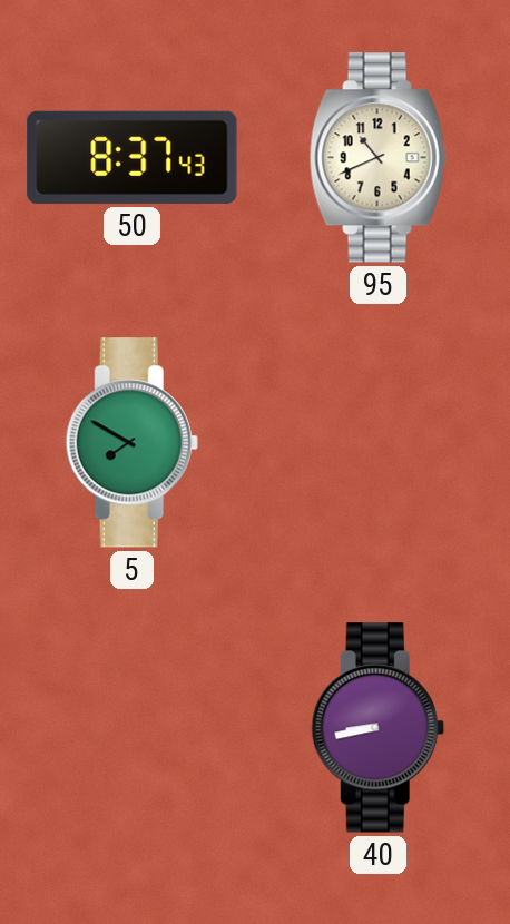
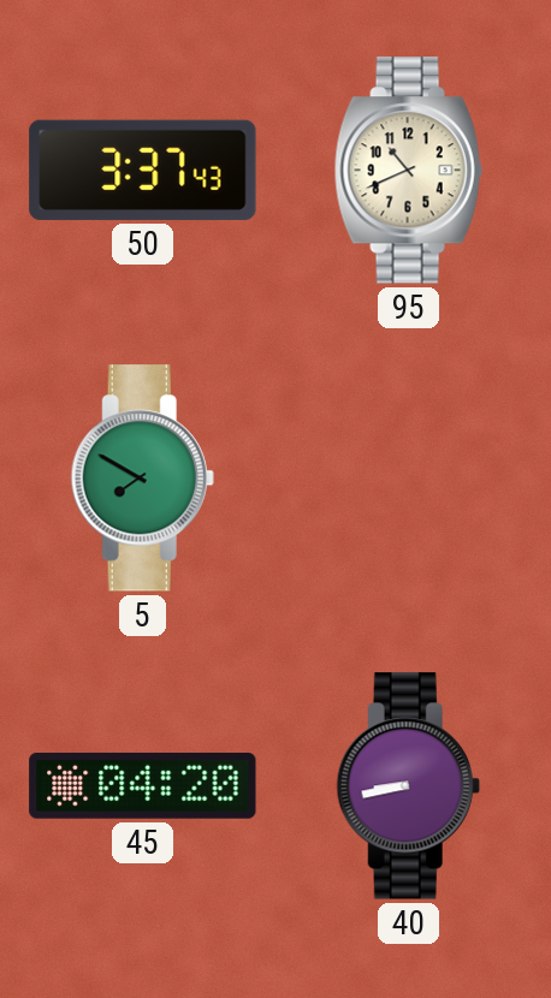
50: 8:37 -> 3:37 (143, 170)
45: none -> 04:20 (143, 785)
